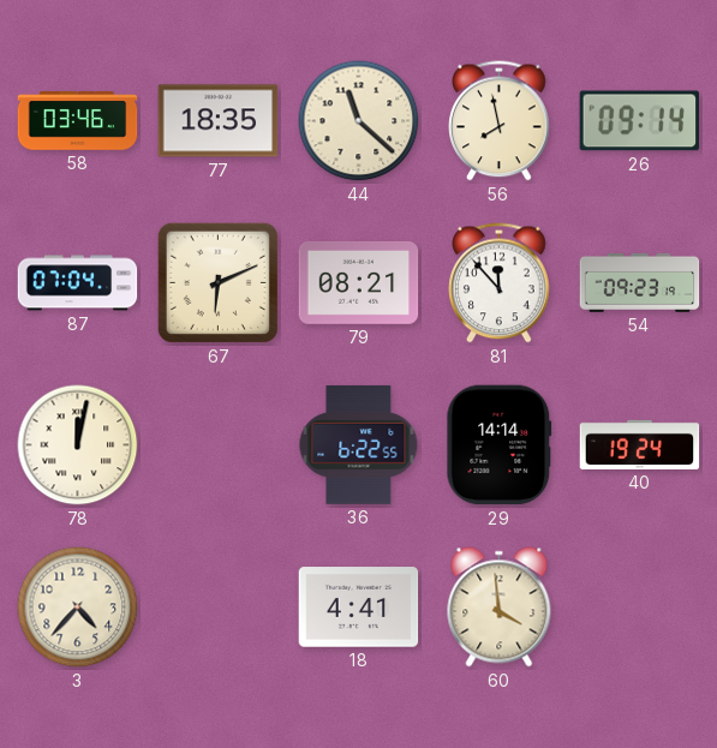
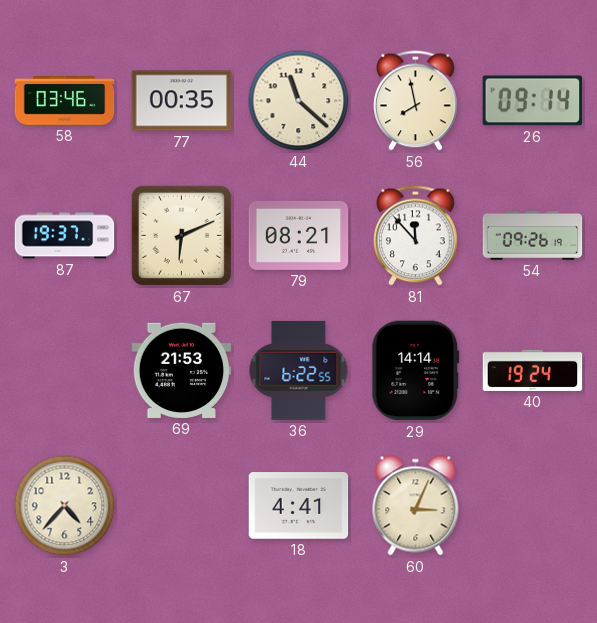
77: 18:35 -> 00:35 (182, 101)
87: 07:04 -> 19:37 (65, 236)
54: 09:23 -> 09:26 (533, 235)
78: 12:02 -> none (78, 445)
69: none -> 21:53 (182, 370)
60: 3:59 -> 3:04 (416, 506)
